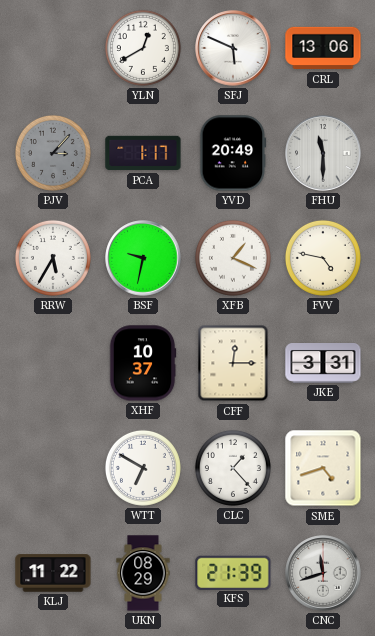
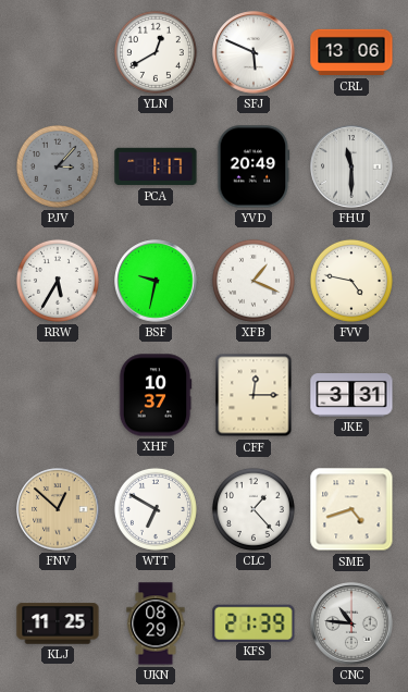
FNV: none -> 12:52 (58, 509)
KLJ: 11:22 -> 11:25 (58, 623)
CNC: 11:42 -> 10:46 (351, 623)
